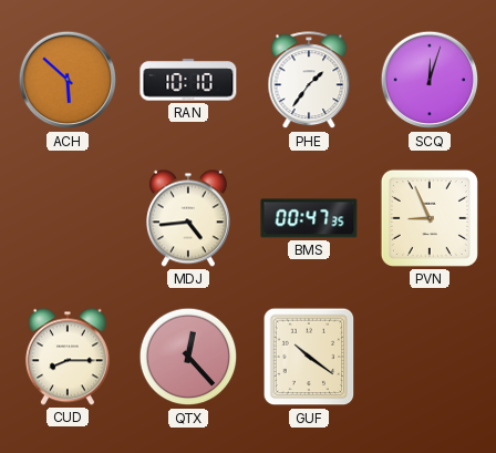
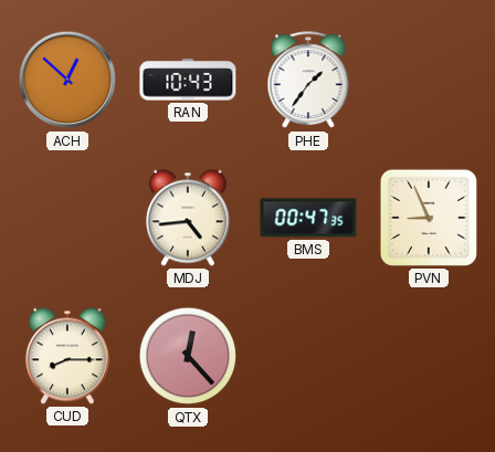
ACH: 5:52 -> 12:52 (67, 80)
RAN: 10:10 -> 10:43 (188, 80)
SCQ: 12:03 -> none (430, 80)
GUF: 10:21 -> none (309, 357)
